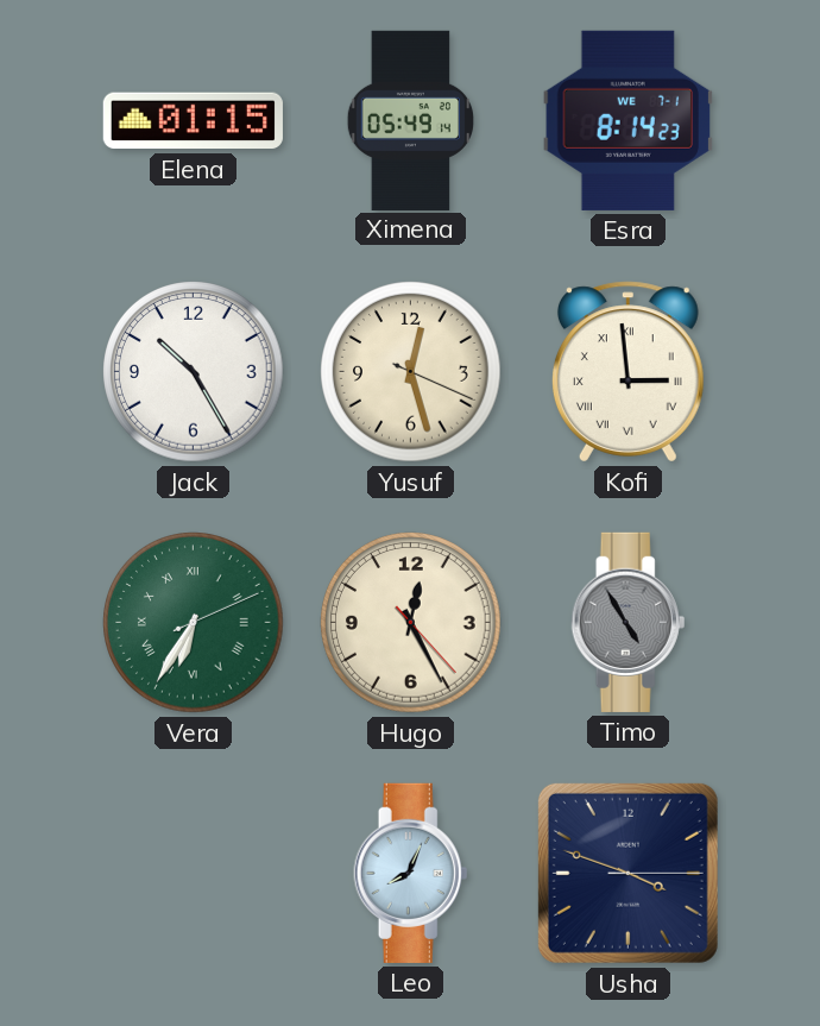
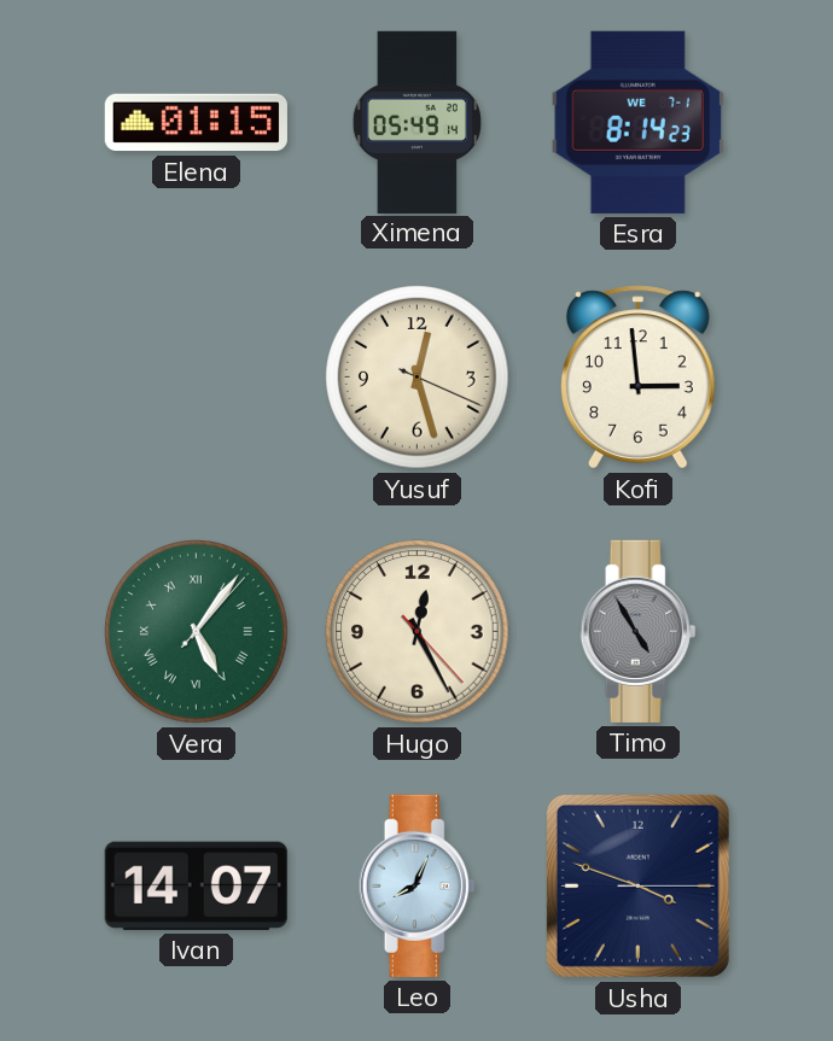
Jack: 10:25 -> none (194, 372)
Kofi numerals: Roman -> Arabic (637, 378)
Vera: 6:35 -> 5:06 (197, 632)
Ivan: none -> 14:07 (196, 885)
